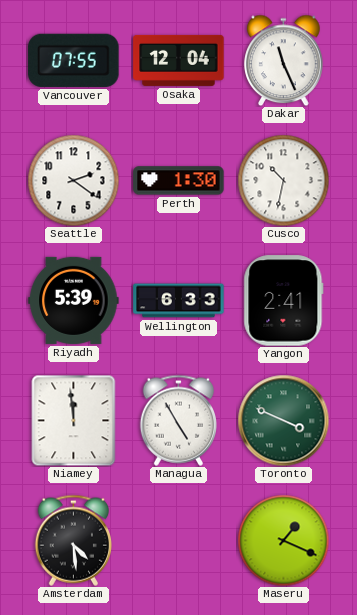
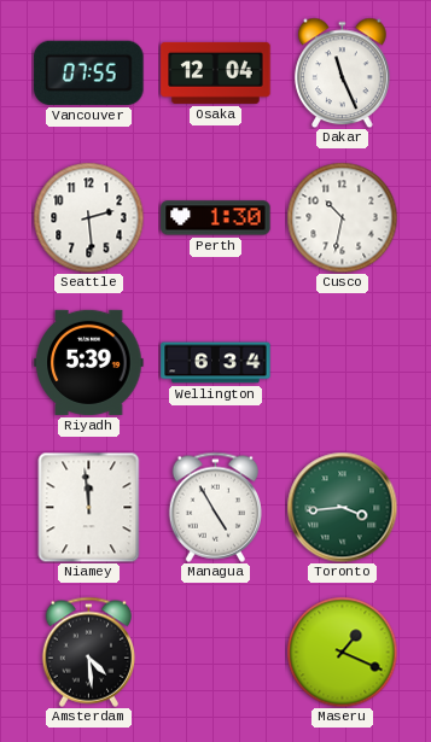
Seattle: 2:21 -> 2:29 (88, 217)
Wellington: 6:33 -> 6:34 (216, 363)
Yangon: 2:41 -> none (284, 301)
Toronto: 3:49 -> 3:44 (342, 507)
